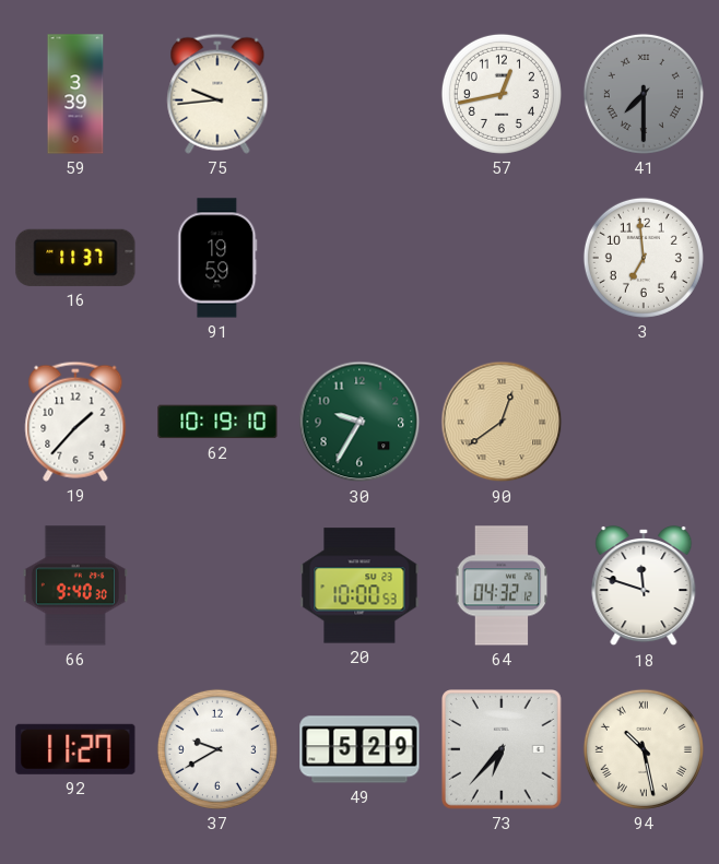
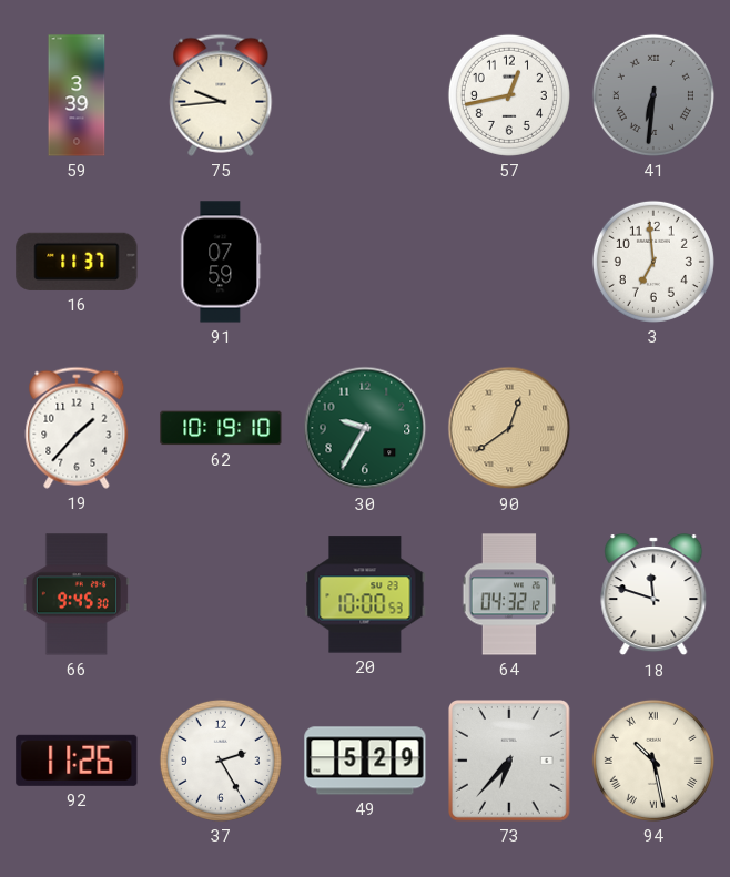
41: 7:30 -> 6:31 (653, 95)
91: 19:59 -> 07:59 (221, 262)
66: 9:40 -> 9:45 (77, 594)
92: 11:27 -> 11:26 (77, 761)
37: 9:40 -> 2:25 (221, 761)
